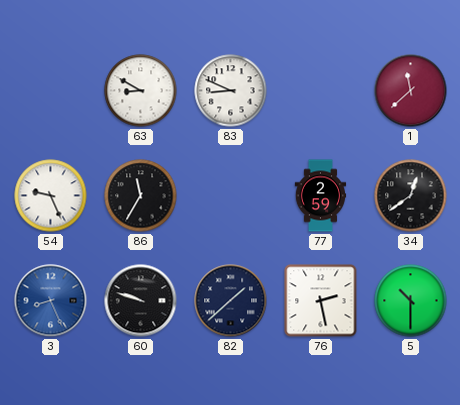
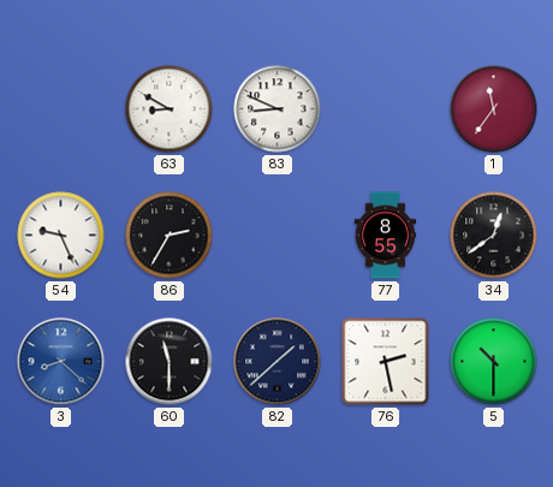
1: 11:38 -> 11:36 (494, 109)
86: 11:35 -> 2:35 (170, 236)
77: 2:59 -> 8:55 (386, 236)
3: 8:26 -> 8:22 (61, 362)
60: 9:48 -> 11:30 (170, 362)
